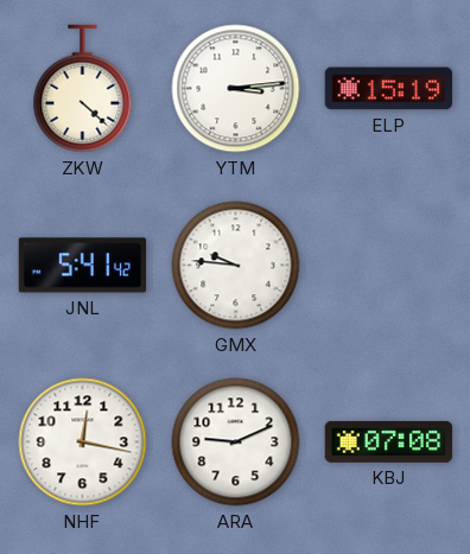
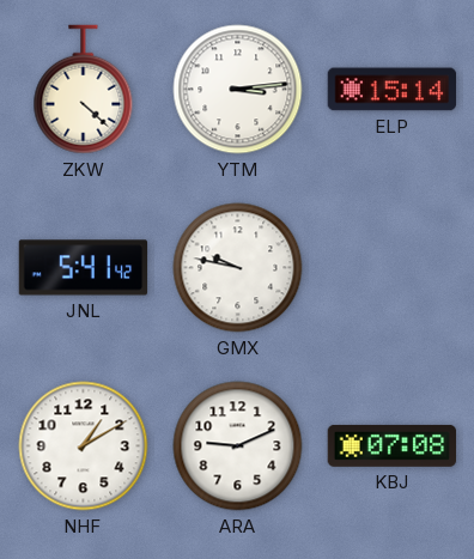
ELP: 15:19 -> 15:14 (393, 90)
GMX: 9:46 -> 9:47 (238, 268)
NHF: 12:17 -> 1:10 (84, 446)
